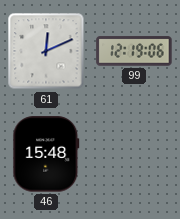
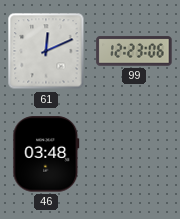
99: 12:19 -> 12:23 (134, 51)
46: 15:48 -> 03:48 (46, 154)
